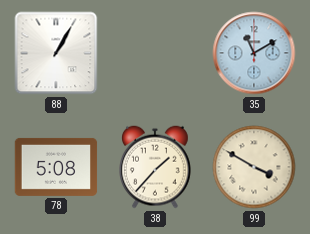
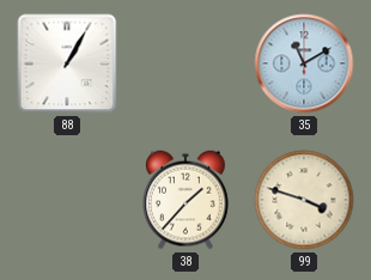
78: 5:08 -> none (56, 167)
99: 3:50 -> 3:48 (304, 200)
